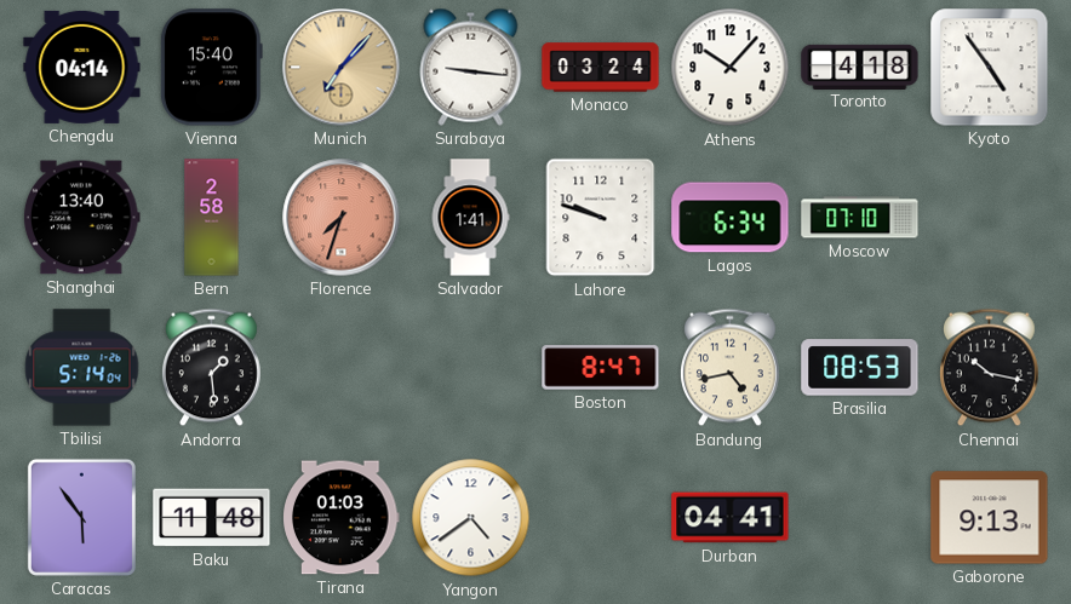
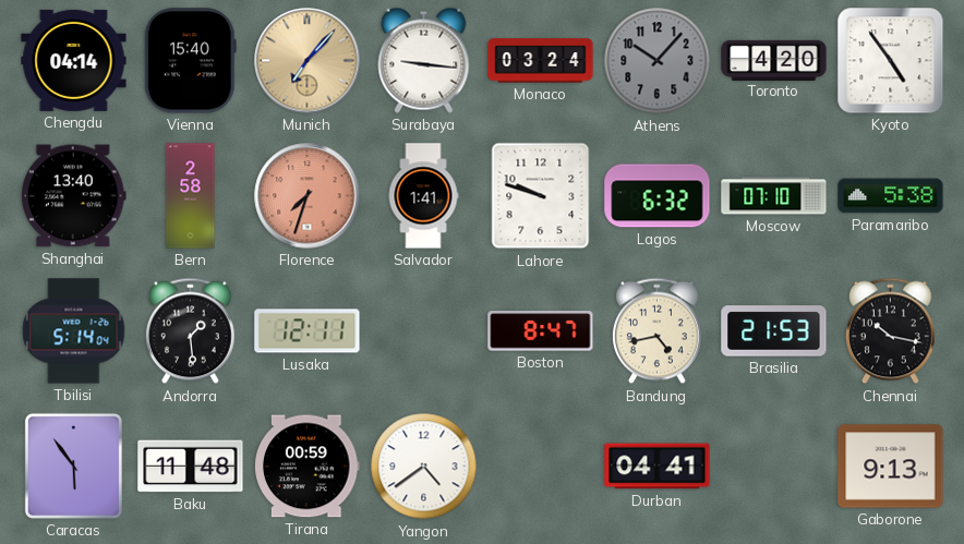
Athens dial: white -> grey (658, 61)
Toronto: 4:18 -> 4:20 (774, 60)
Lagos: 6:34 -> 6:32 (658, 196)
Paramaribo: none -> 5:38 (891, 196)
Lusaka: none -> 12:11 (308, 331)
Brasilia: 08:53 -> 21:53 (774, 331)
Tirana: 01:03 -> 00:59 (308, 467)
